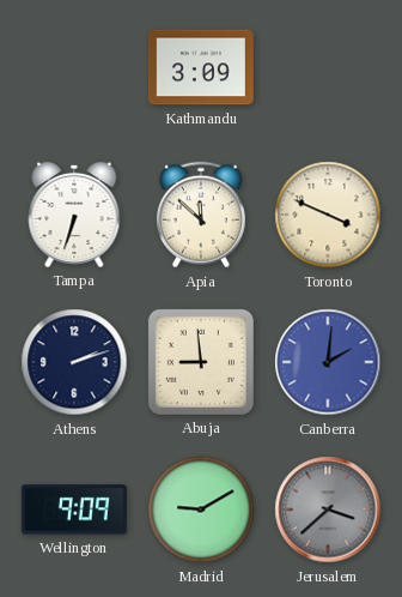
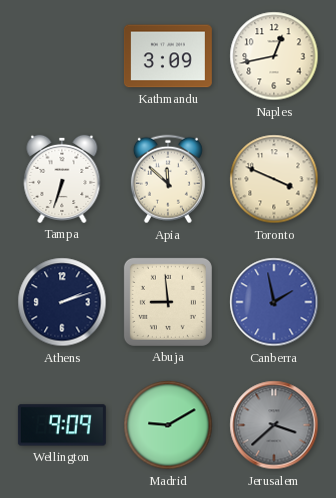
Naples: none -> 12:43 (274, 56)
Canberra: 2:01 -> 1:58 (274, 302)
